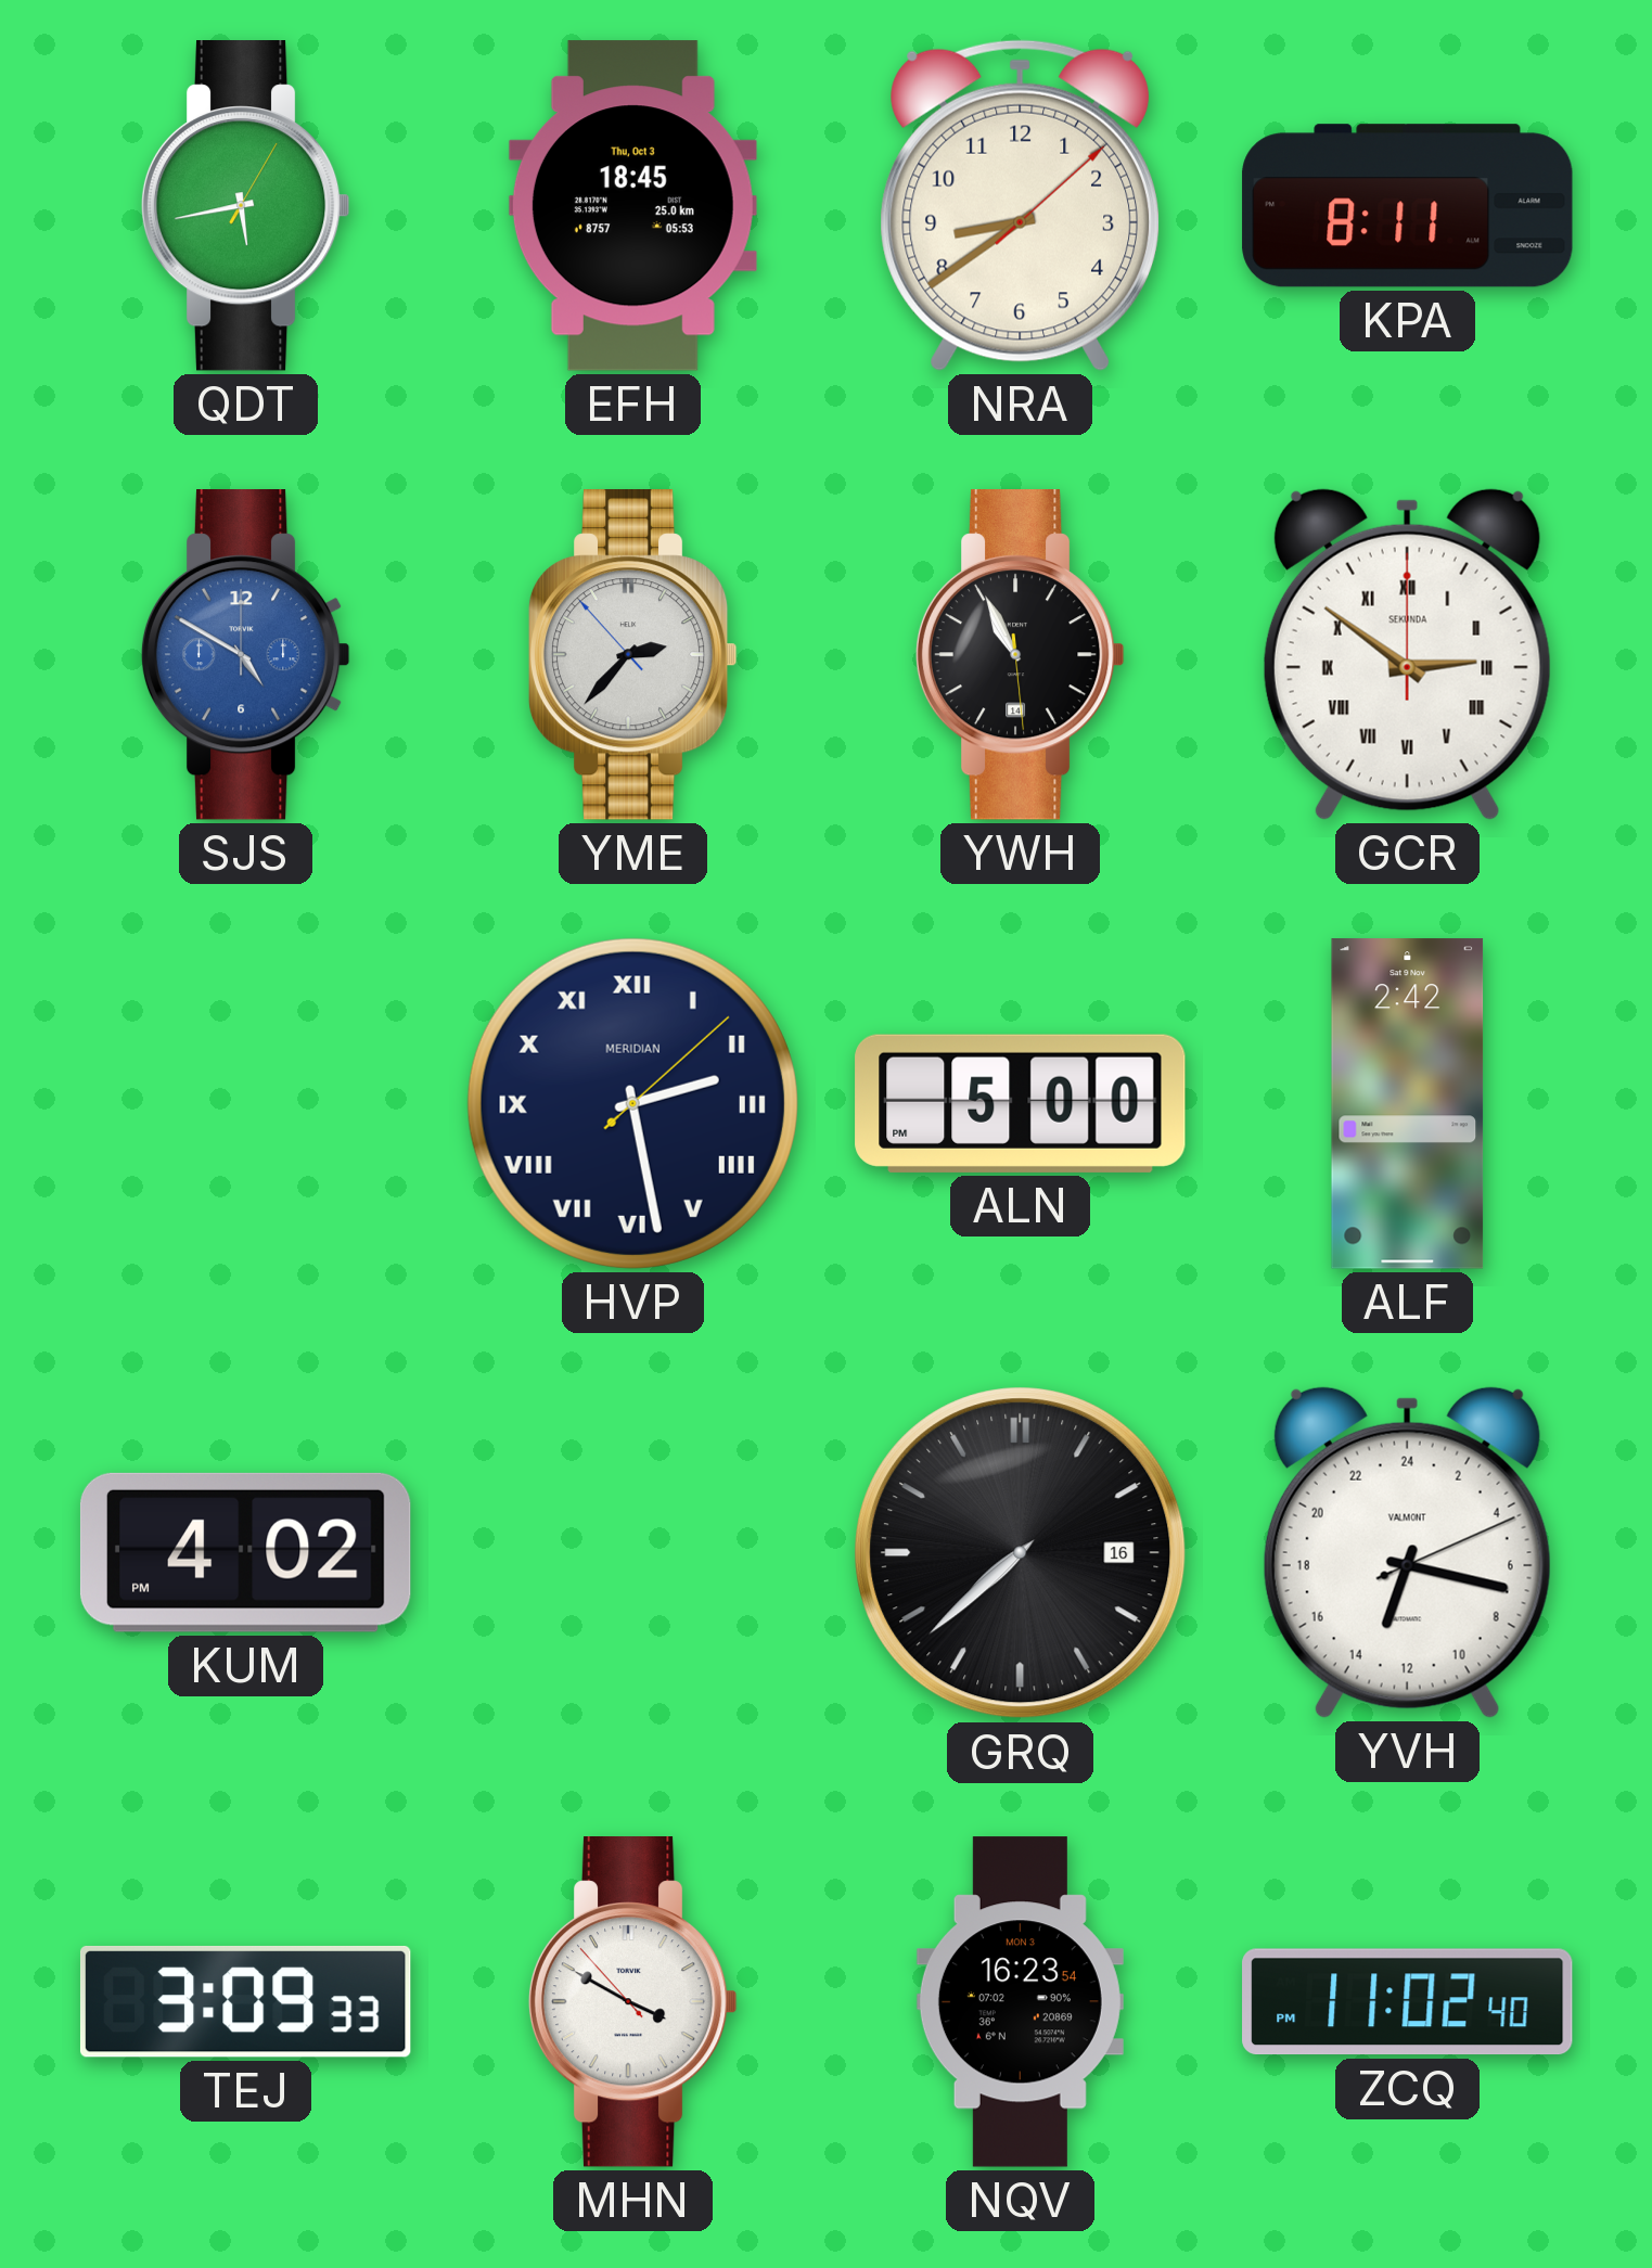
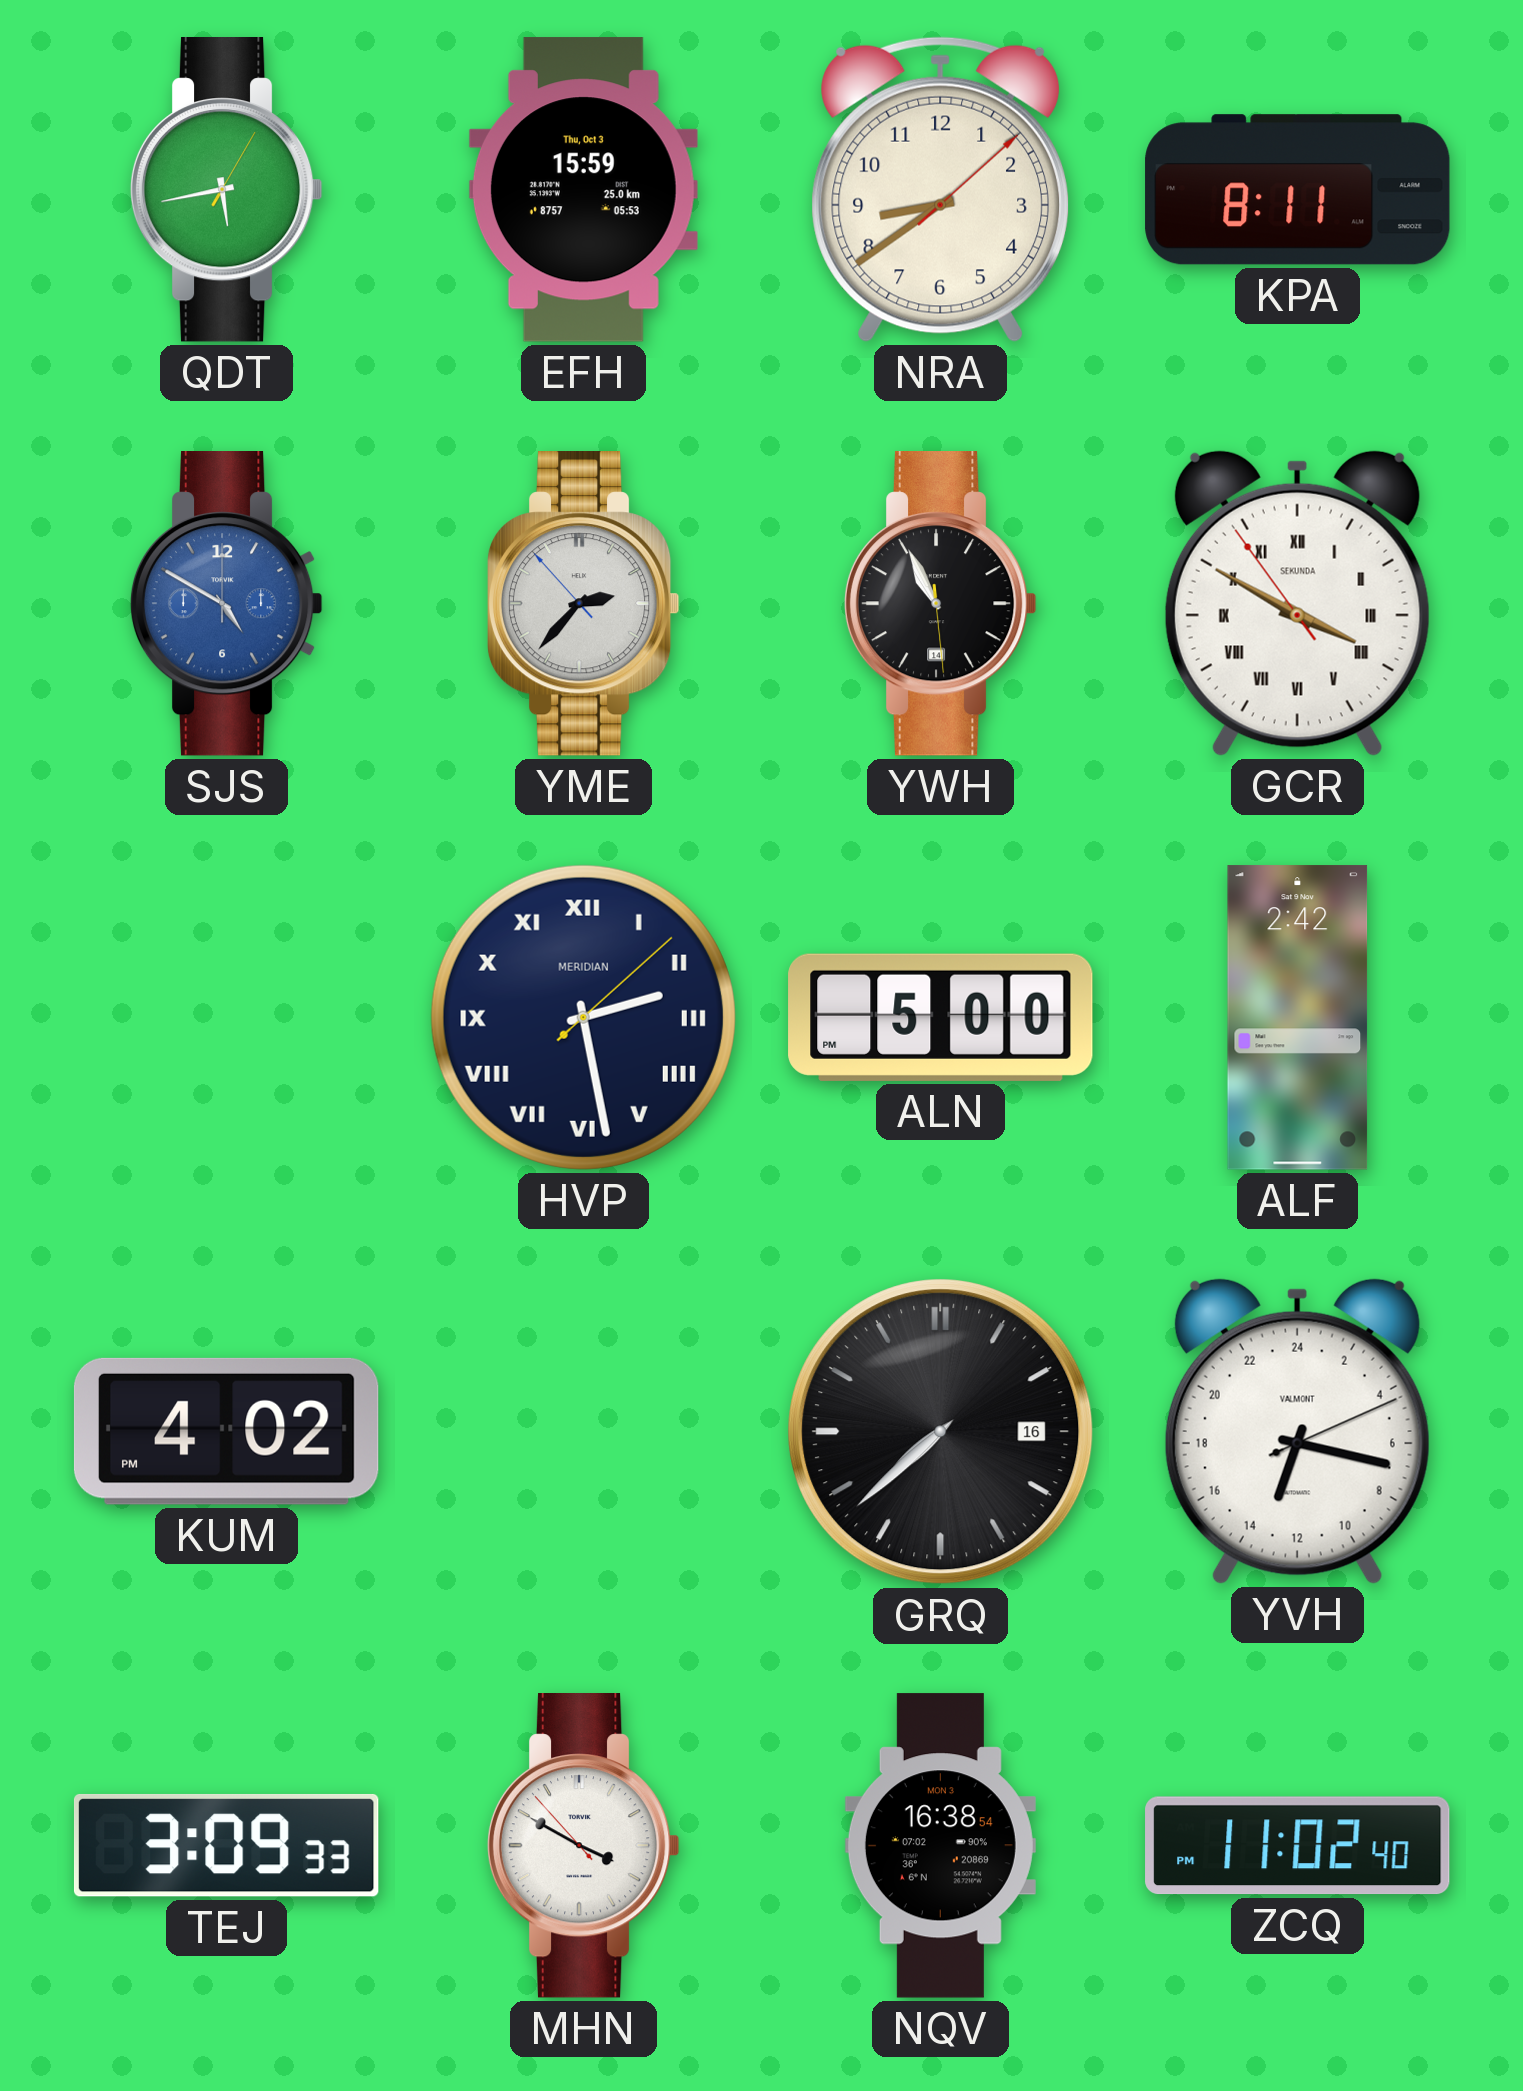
EFH: 18:45 -> 15:59 (583, 190)
GCR: 2:51 -> 3:49 (1297, 603)
NQV: 16:23 -> 16:38 (940, 1846)
